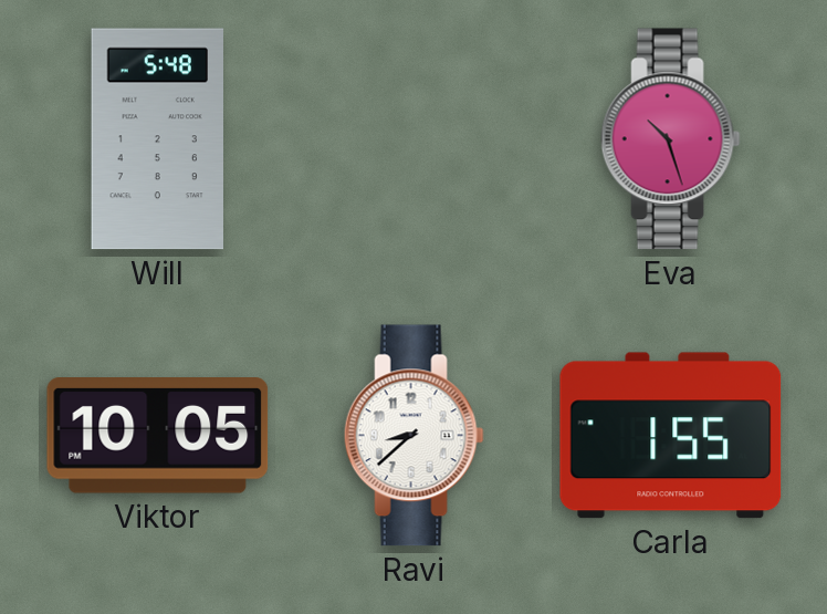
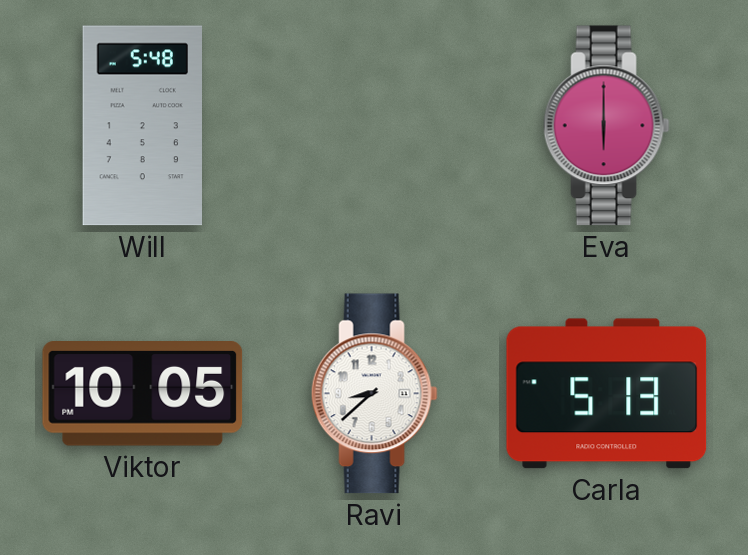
Eva: 10:27 -> 6:00 (606, 126)
Carla: 1:55 -> 5:13 (607, 394)
